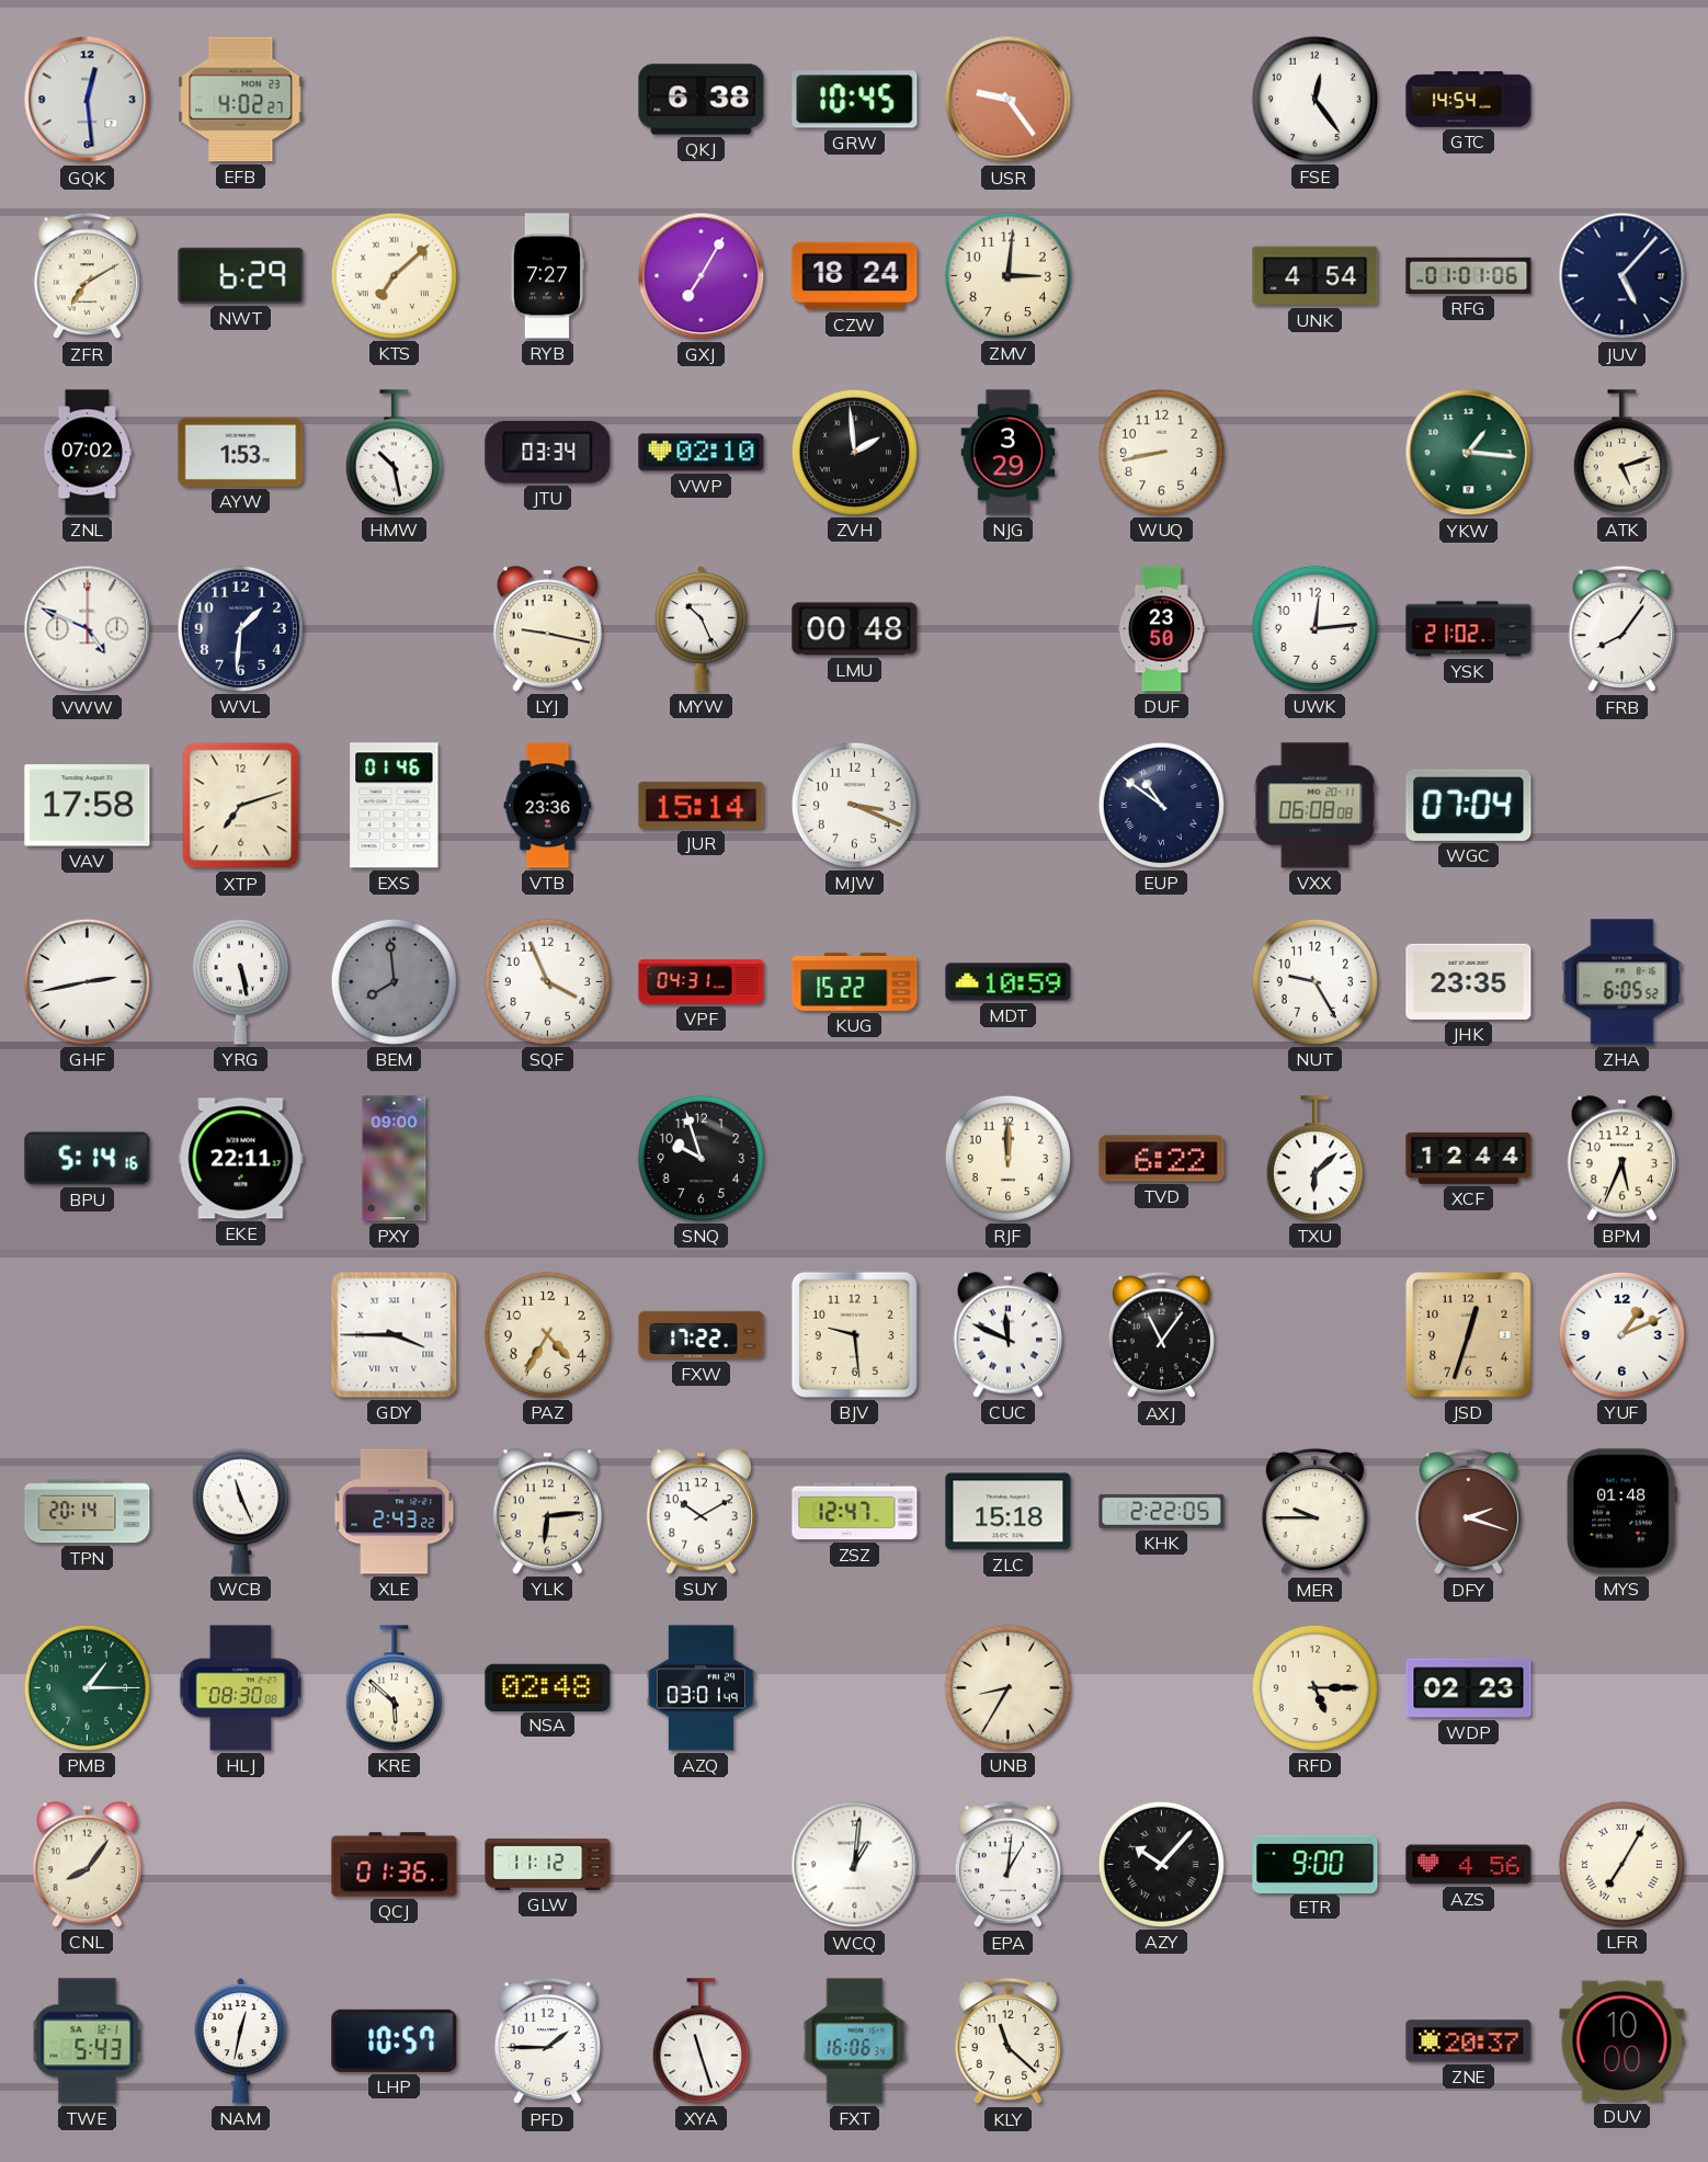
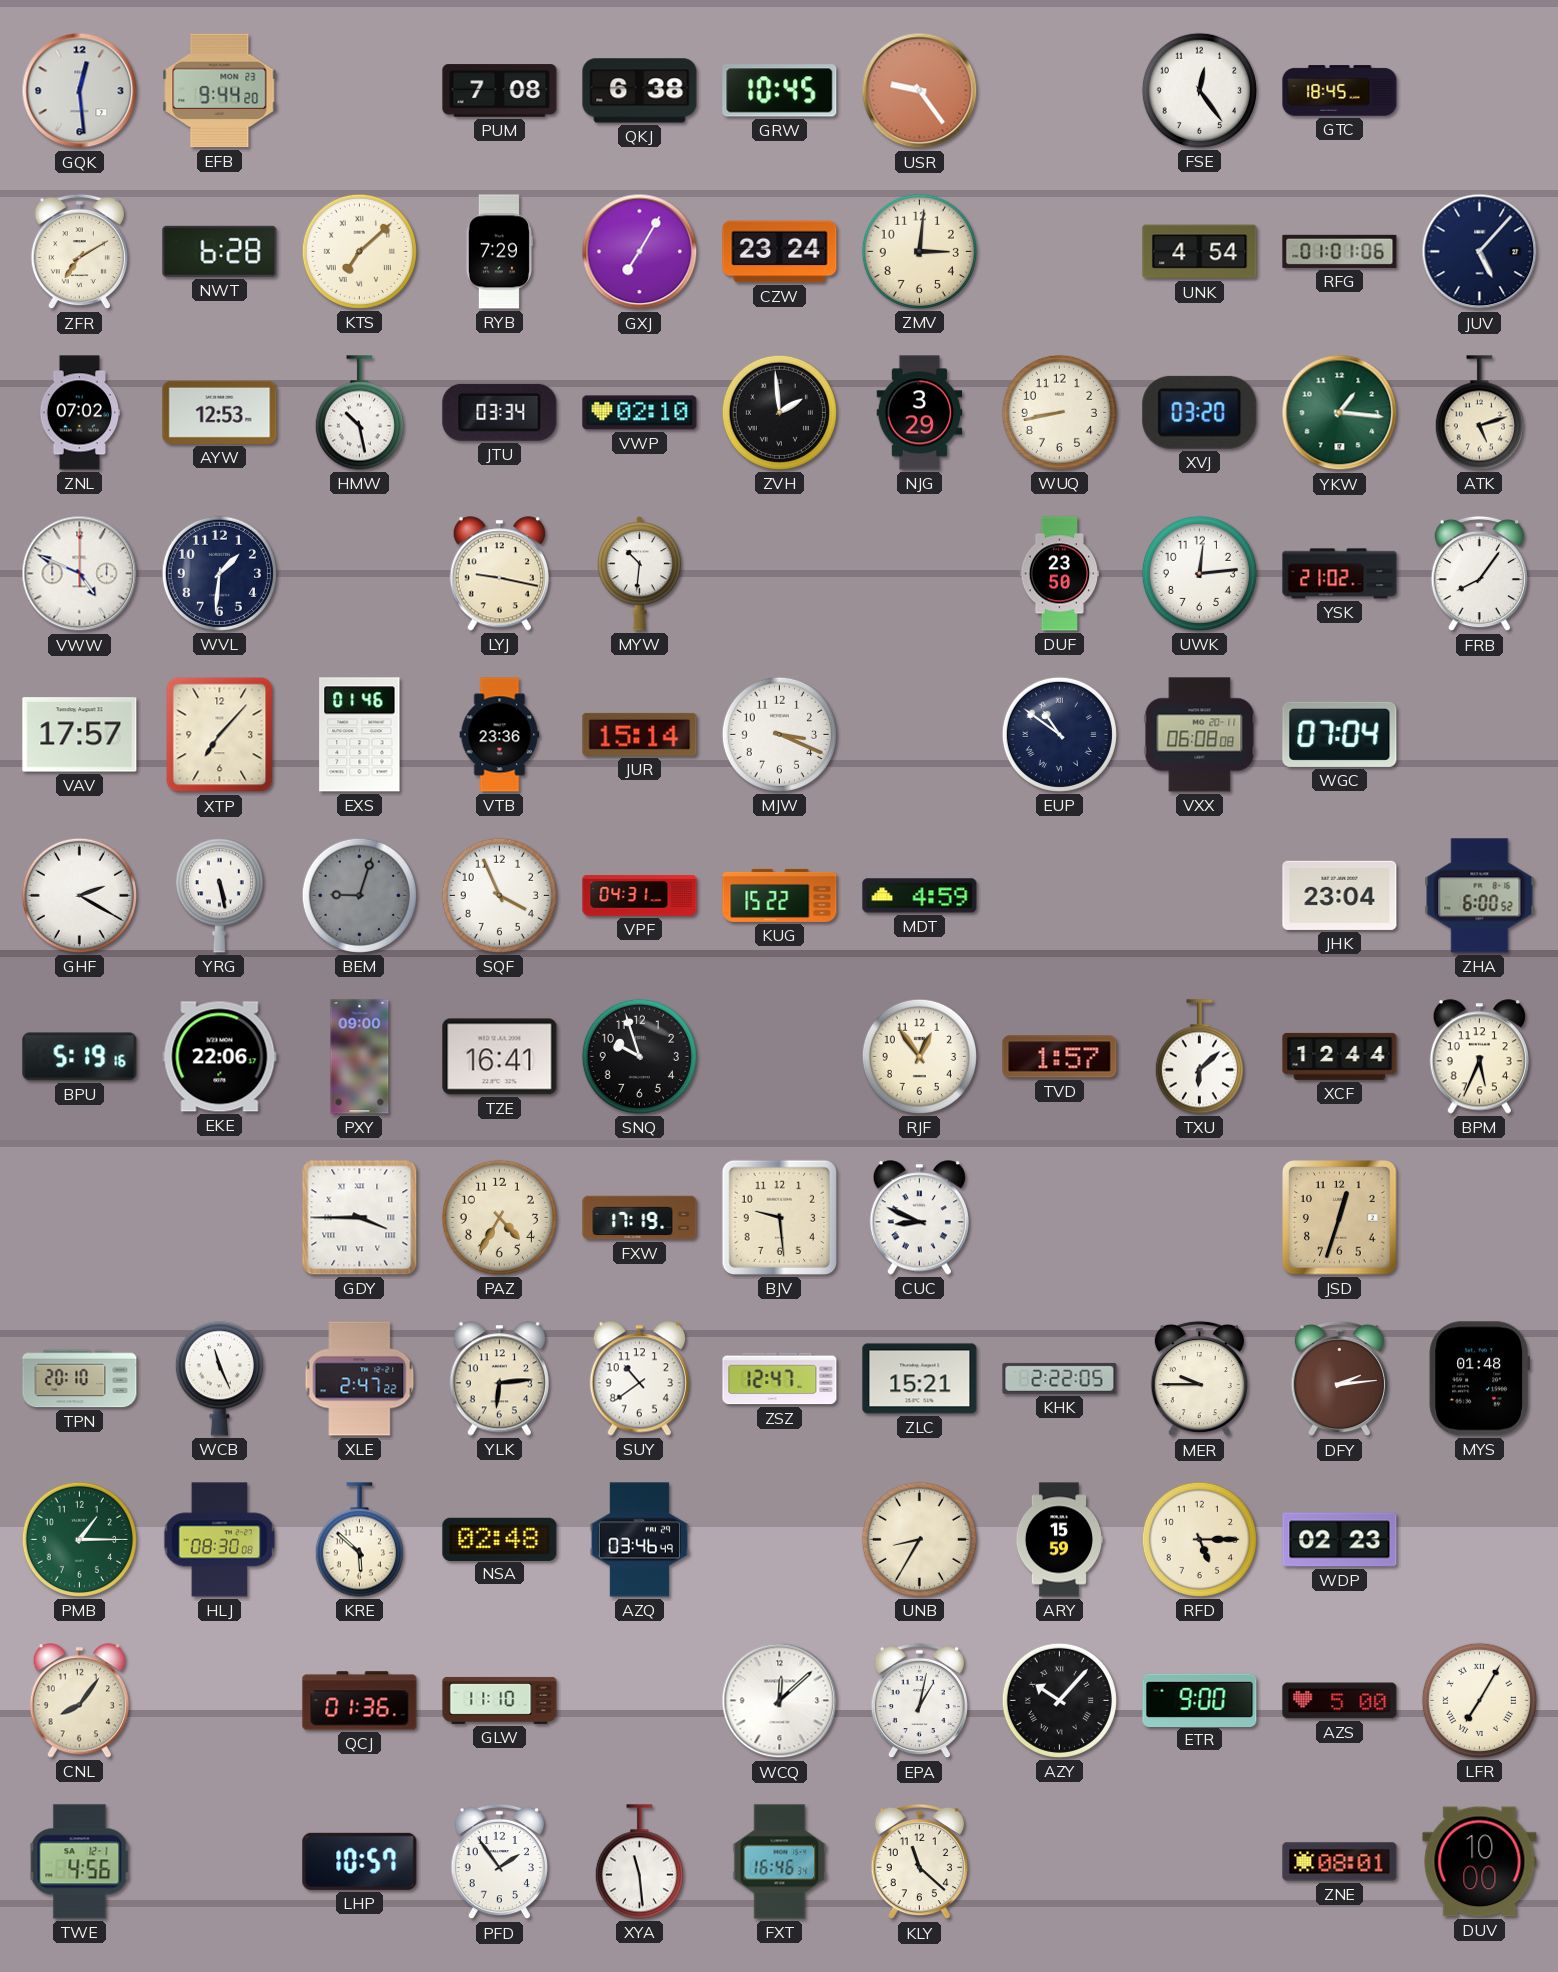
EFB: 4:02 -> 9:44 (220, 91)
PUM: none -> 7:08 (500, 91)
GTC: 14:54 -> 18:45 (1340, 91)
NWT: 6:29 -> 6:28 (220, 251)
RYB: 7:27 -> 7:29 (499, 252)
CZW: 18:24 -> 23:24 (780, 252)
AYW: 1:53 -> 12:53 (220, 412)
XVJ: none -> 03:20 (1200, 412)
MYW: 10:26 -> 10:31 (640, 574)
LMU: 00:48 -> none (855, 629)
VAV: 17:58 -> 17:57 (80, 735)
XTP: 7:12 -> 7:07 (220, 735)
GHF: 2:43 -> 2:20 (79, 895)
BEM: 7:59 -> 9:03 (359, 895)
MDT: 10:59 -> 4:59 (920, 896)
NUT: 9:25 -> none (1314, 981)
JHK: 23:35 -> 23:04 (1340, 895)
ZHA: 6:05 -> 6:00 (1480, 896)
BPU: 5:14 -> 5:19 (80, 1057)
EKE: 22:11 -> 22:06 (220, 1057)
TZE: none -> 16:41 (500, 1057)
RJF: 12:00 -> 12:54 (919, 1056)
TVD: 6:22 -> 1:57 (1060, 1057)
FXW: 17:22 -> 17:19 (640, 1218)
CUC: 11:49 -> 8:49 (919, 1218)
AXJ: 11:06 -> none (1161, 1335)
YUF: 1:11 -> none (1621, 1334)
TPN: 20:14 -> 20:10 (80, 1379)
XLE: 2:43 -> 2:47 (360, 1379)
SUY: 10:10 -> 10:39 (639, 1379)
ZLC: 15:18 -> 15:21 (920, 1379)
DFY: 2:18 -> 2:14 (1339, 1379)
AZQ: 03:01 -> 03:46 (639, 1540)
ARY: none -> 15:59 (1058, 1540)
GLW: 11:12 -> 11:10 (500, 1700)
WCQ: 1:01 -> 12:08 (780, 1701)
EPA: 1:01 -> 1:02 (919, 1701)
AZS: 4:56 -> 5:00 (1340, 1701)
TWE: 5:43 -> 4:56 (80, 1862)
NAM: 12:32 -> none (241, 2041)
PFD: 1:45 -> 1:54 (499, 1862)
XYA: 11:27 -> 11:29 (639, 1862)
FXT: 16:06 -> 16:46 (780, 1862)
ZNE: 20:37 -> 08:01 (1340, 1862)
